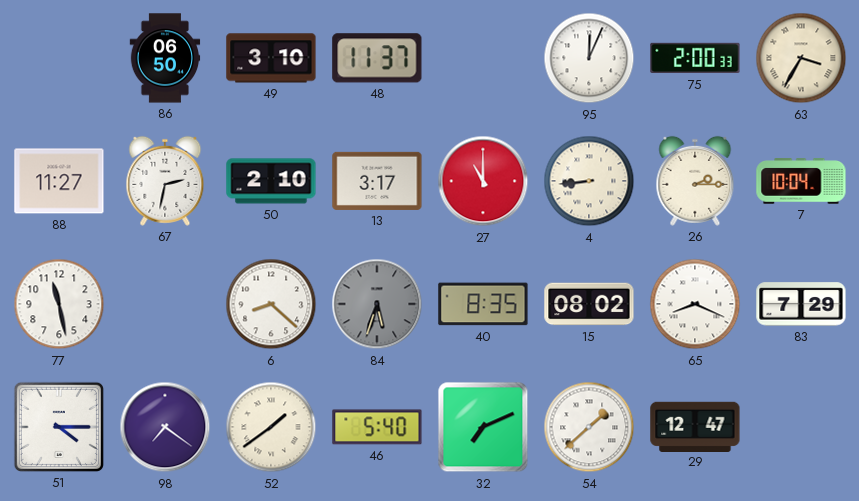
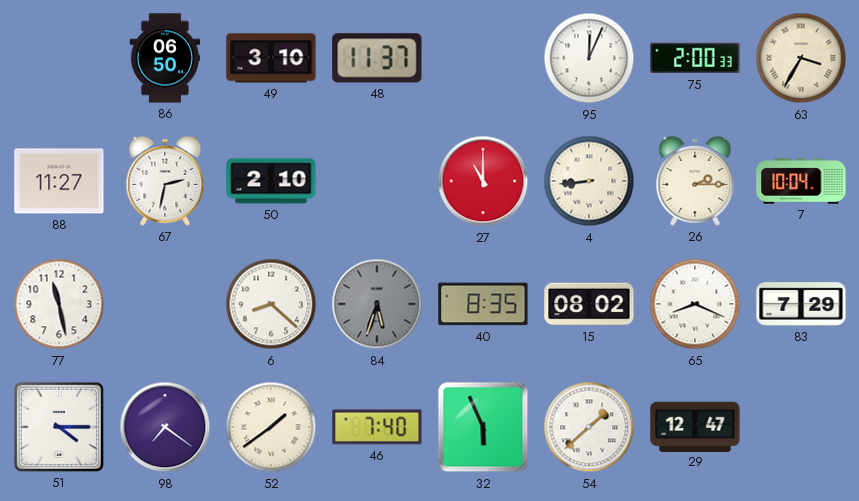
13: 3:17 -> none (377, 181)
46: 5:40 -> 7:40 (377, 427)
32: 7:11 -> 5:56 (483, 427)
